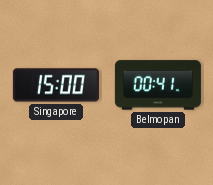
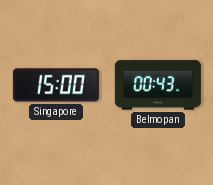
Belmopan: 00:41 -> 00:43 (158, 85)
